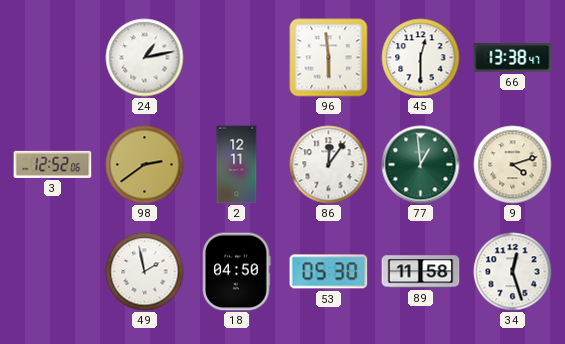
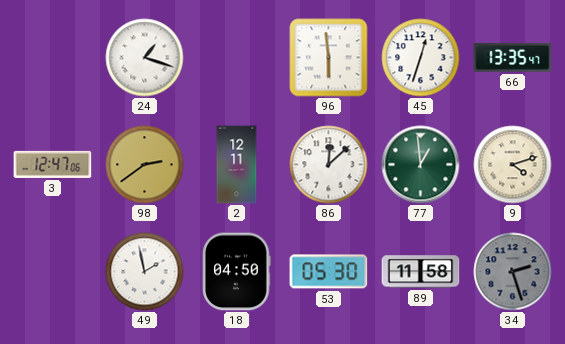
24: 1:13 -> 1:18 (145, 58)
45: 12:30 -> 12:33 (421, 58)
66: 13:38 -> 13:35 (513, 58)
3: 12:52 -> 12:47 (53, 164)
86: 12:06 -> 12:08 (329, 165)
34: 12:27 -> 2:27 (513, 272)
34 dial: white -> grey (513, 272)
